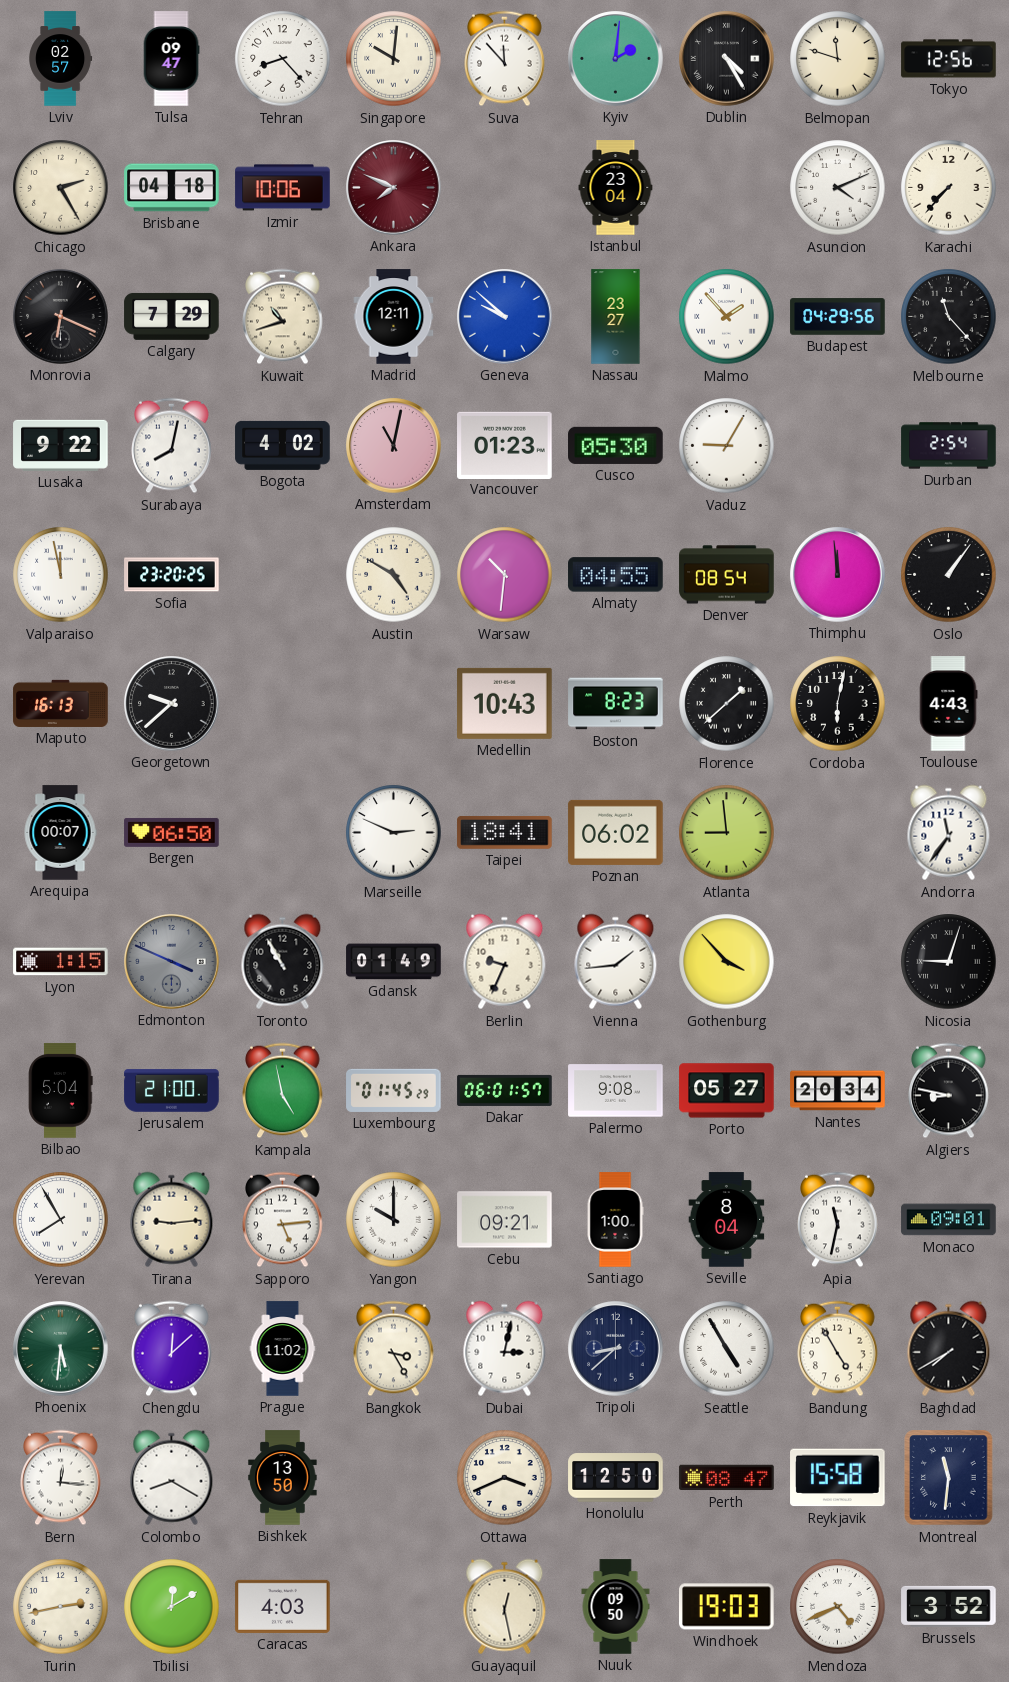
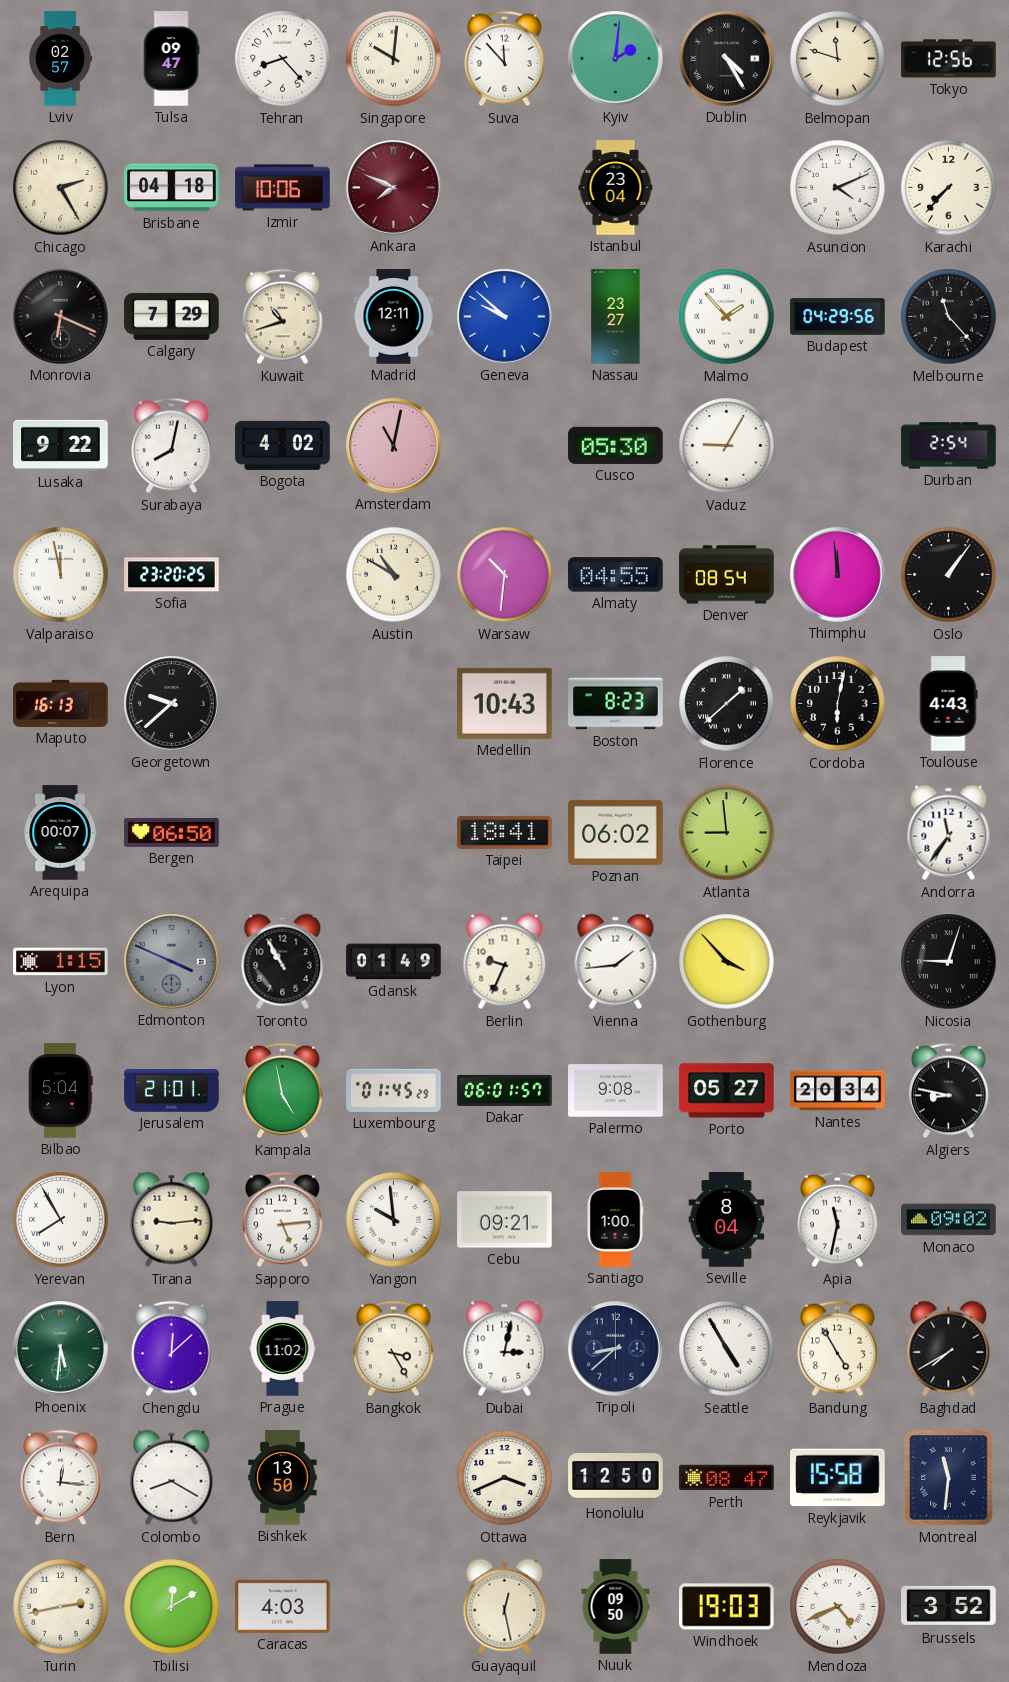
Vancouver: 01:23 -> none (505, 445)
Austin: 4:50 -> 10:50 (394, 575)
Marseille: 2:49 -> none (394, 833)
Jerusalem: 21:00 -> 21:01 (172, 1091)
Yangon: 10:00 -> 9:59 (394, 1220)
Monaco: 09:01 -> 09:02 (949, 1220)
